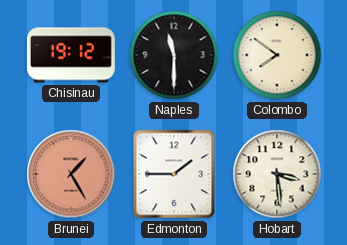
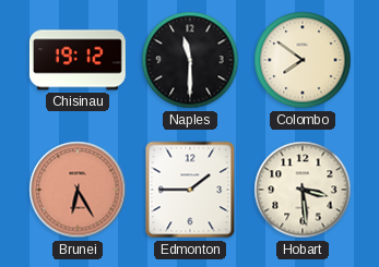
Brunei: 1:25 -> 6:25 (78, 190)
